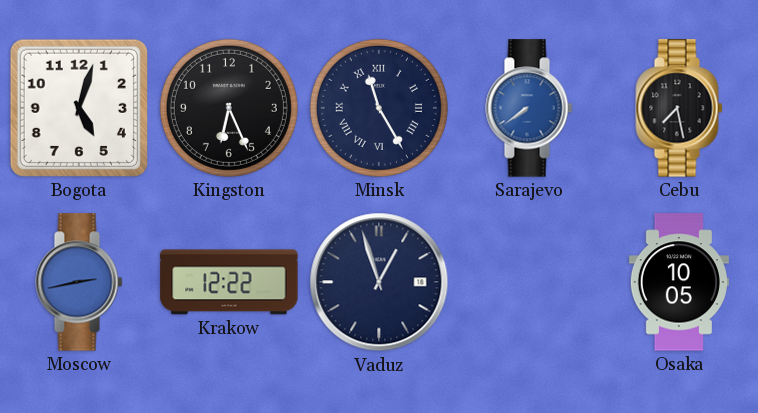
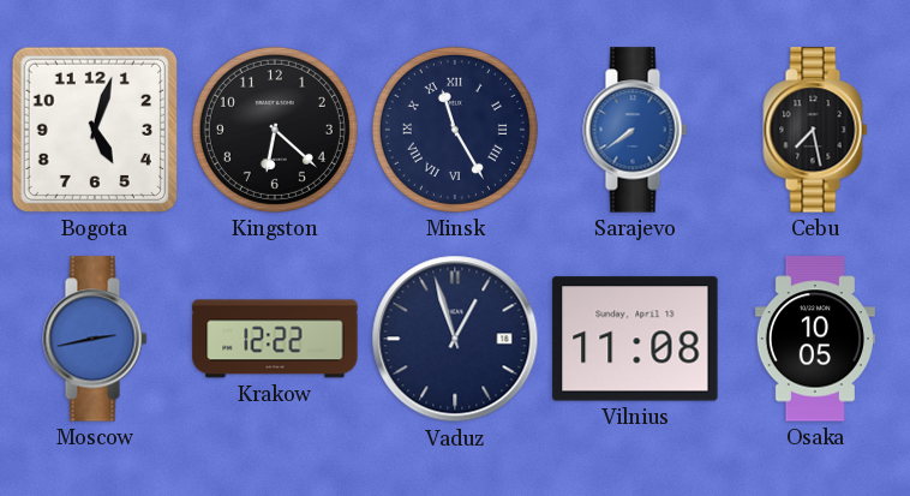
Kingston: 6:26 -> 6:22 (275, 130)
Vilnius: none -> 11:08 (635, 339)
